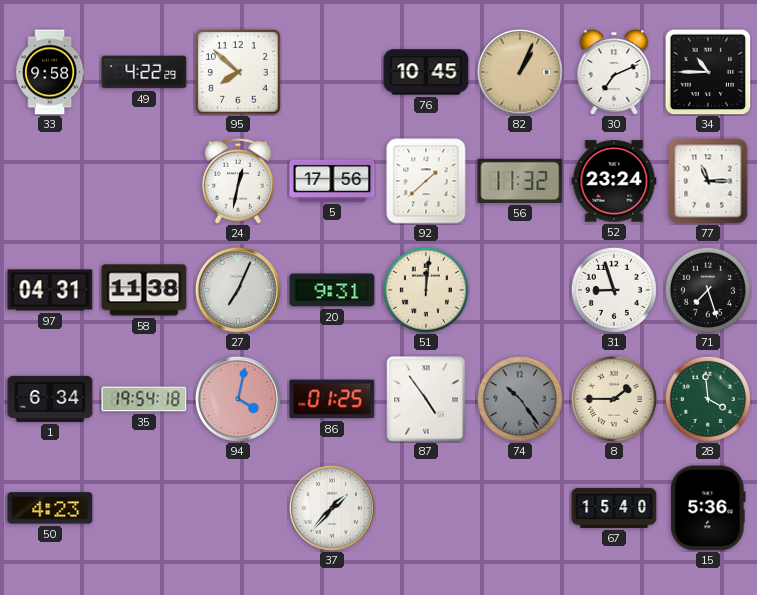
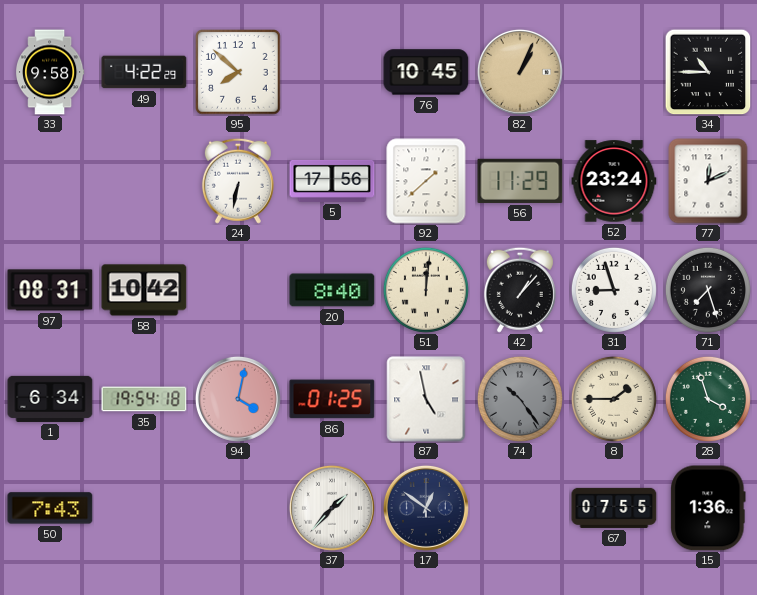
30: 7:11 -> none (614, 72)
24: 12:32 -> 6:32 (238, 181)
56: 11:32 -> 11:29 (520, 181)
77: 11:15 -> 12:11 (708, 181)
97: 04:31 -> 08:31 (50, 290)
58: 11:38 -> 10:42 (144, 290)
27: 7:04 -> none (238, 290)
20: 9:31 -> 8:40 (332, 290)
42: none -> 1:07 (520, 290)
87: 4:54 -> 4:58 (426, 399)
28: 3:59 -> 3:57 (708, 399)
50: 4:23 -> 7:43 (50, 508)
17: none -> 12:51 (426, 508)
67: 15:40 -> 07:55 (614, 508)
15: 5:36 -> 1:36 (708, 508)
